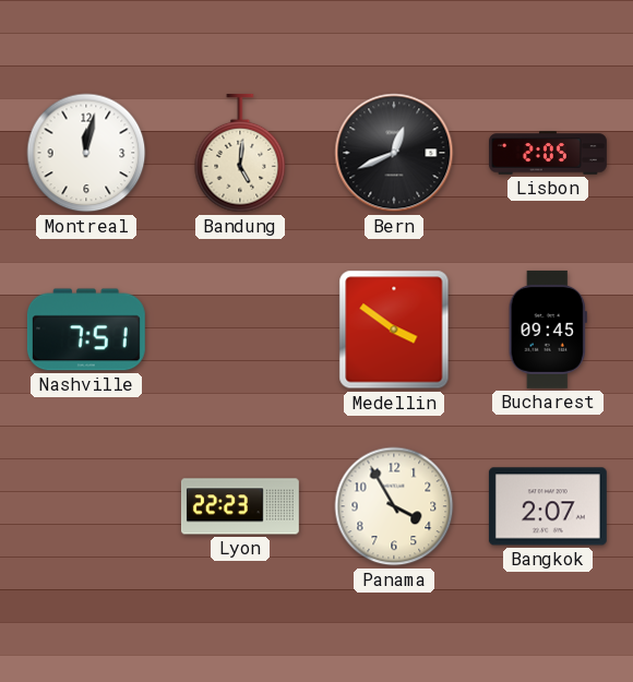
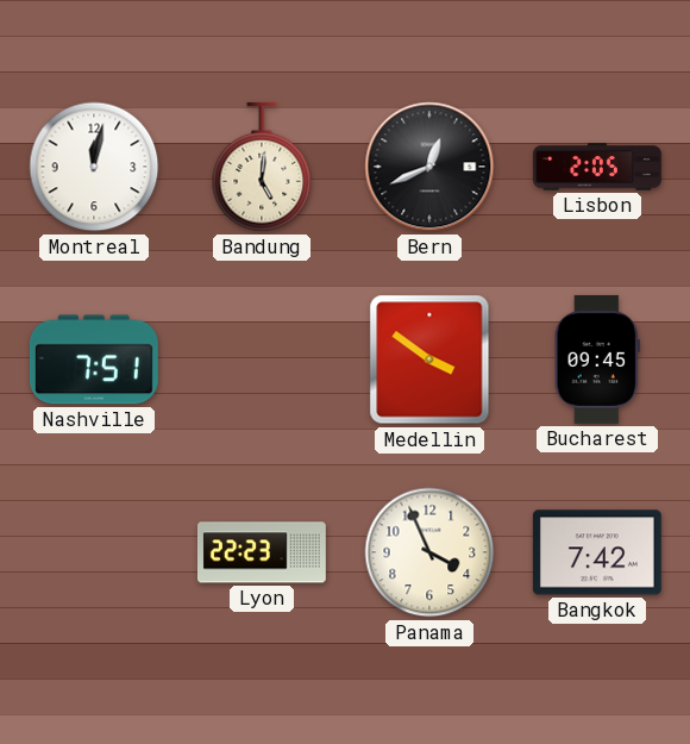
Panama: 3:55 -> 3:56 (429, 552)
Bangkok: 2:07 -> 7:42 (597, 552)
